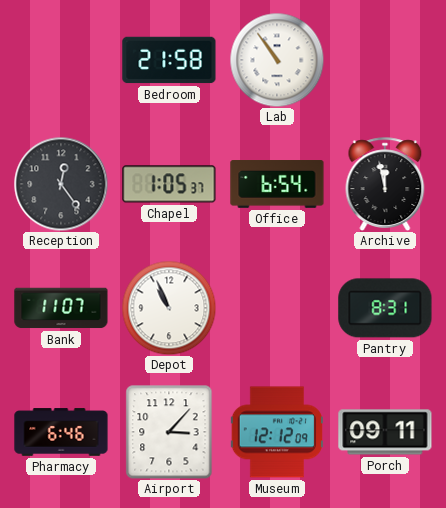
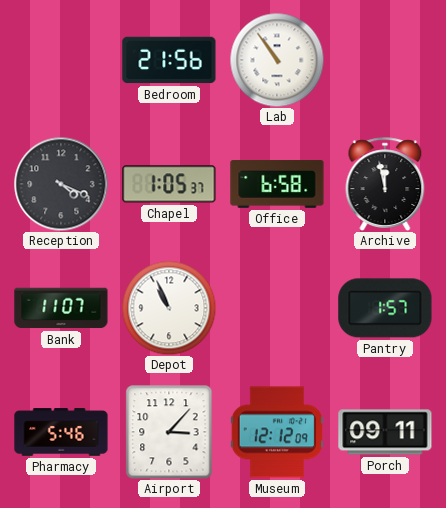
Bedroom: 21:58 -> 21:56 (169, 60)
Reception: 12:24 -> 4:19 (61, 184)
Office: 6:54 -> 6:58 (277, 185)
Pantry: 8:31 -> 1:57 (385, 308)
Pharmacy: 6:46 -> 5:46 (61, 432)
